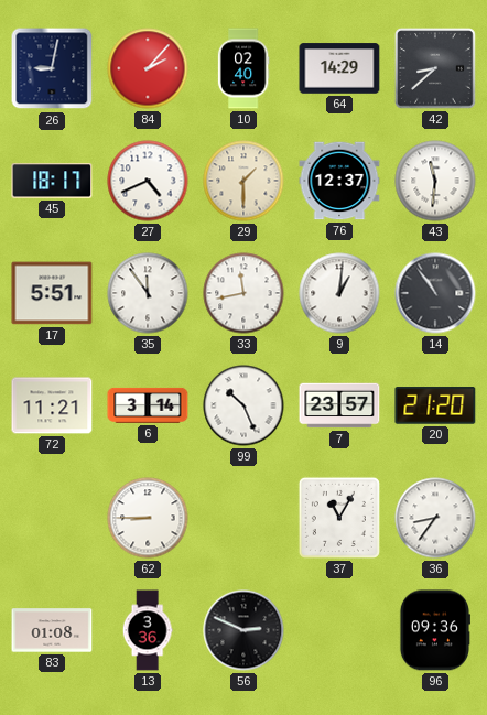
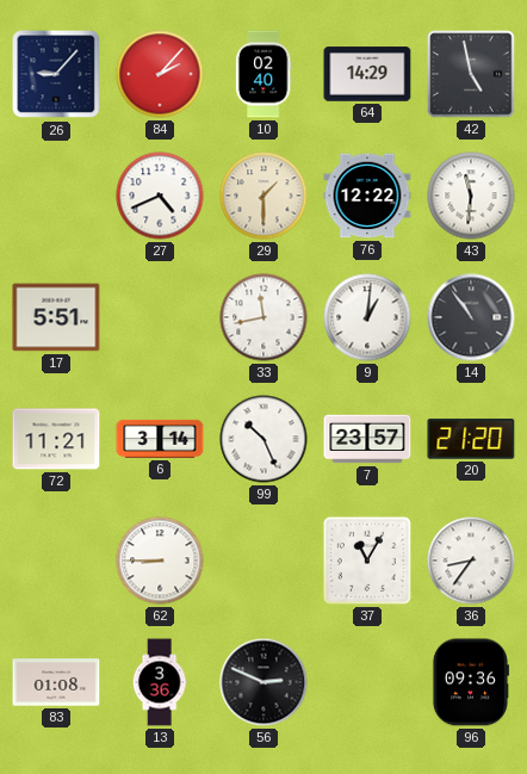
26: 9:02 -> 9:07 (56, 74)
42: 8:38 -> 4:58 (471, 74)
45: 18:17 -> none (52, 181)
76: 12:37 -> 12:22 (367, 196)
35: 11:54 -> none (148, 293)
